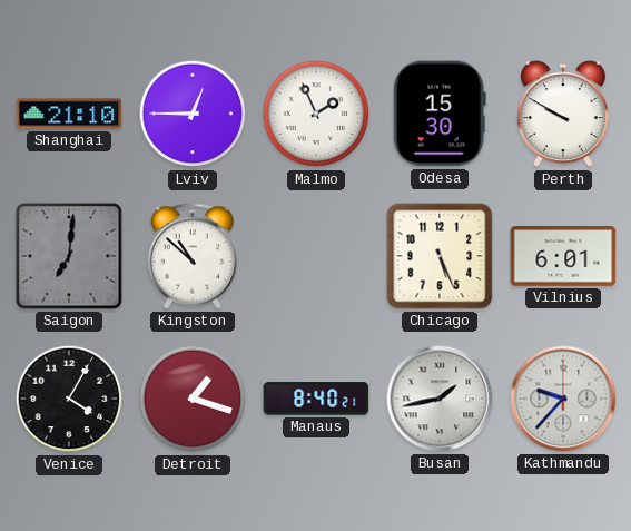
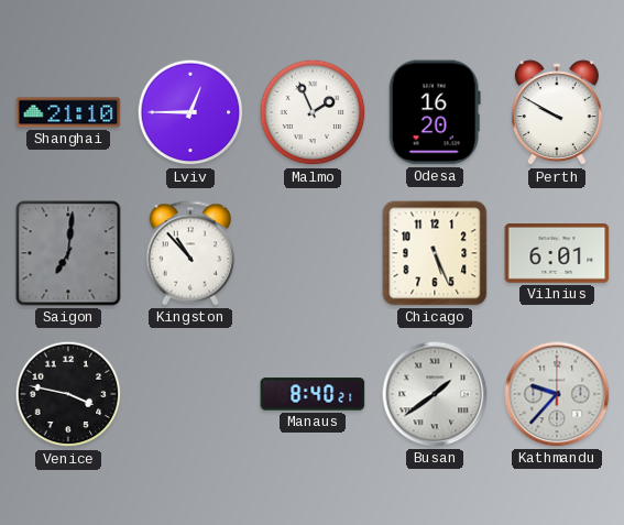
Odesa: 15:30 -> 16:20 (435, 112)
Kingston: 10:52 -> 10:53 (189, 253)
Venice: 4:05 -> 3:47 (68, 394)
Detroit: 1:18 -> none (193, 399)
Busan: 1:43 -> 1:39 (435, 394)
